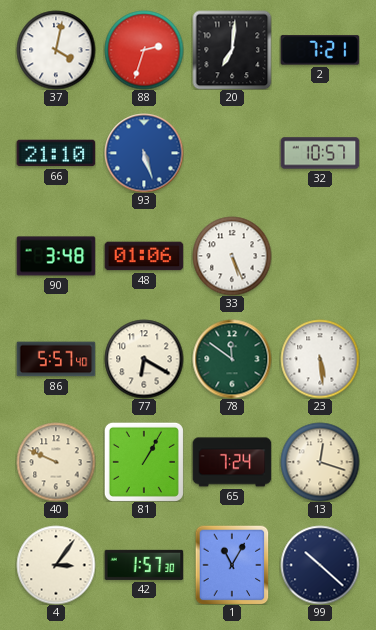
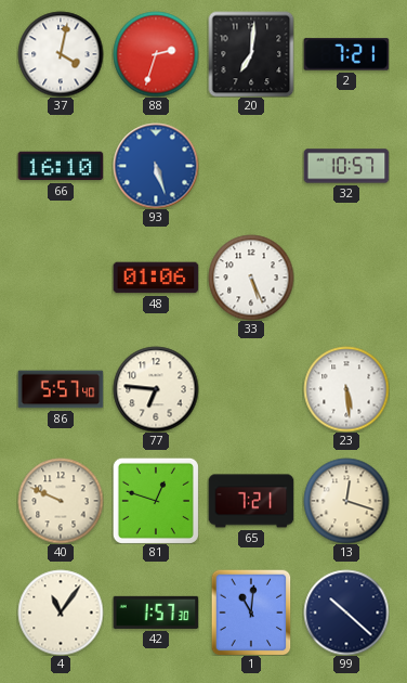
66: 21:10 -> 16:10 (61, 166)
90: 3:48 -> none (56, 256)
77: 6:20 -> 6:46 (156, 389)
78: 11:51 -> none (232, 359)
81: 1:05 -> 12:48 (156, 501)
65: 7:24 -> 7:21 (251, 501)
4: 3:06 -> 11:06 (61, 613)
1: 11:05 -> 11:01 (251, 613)
